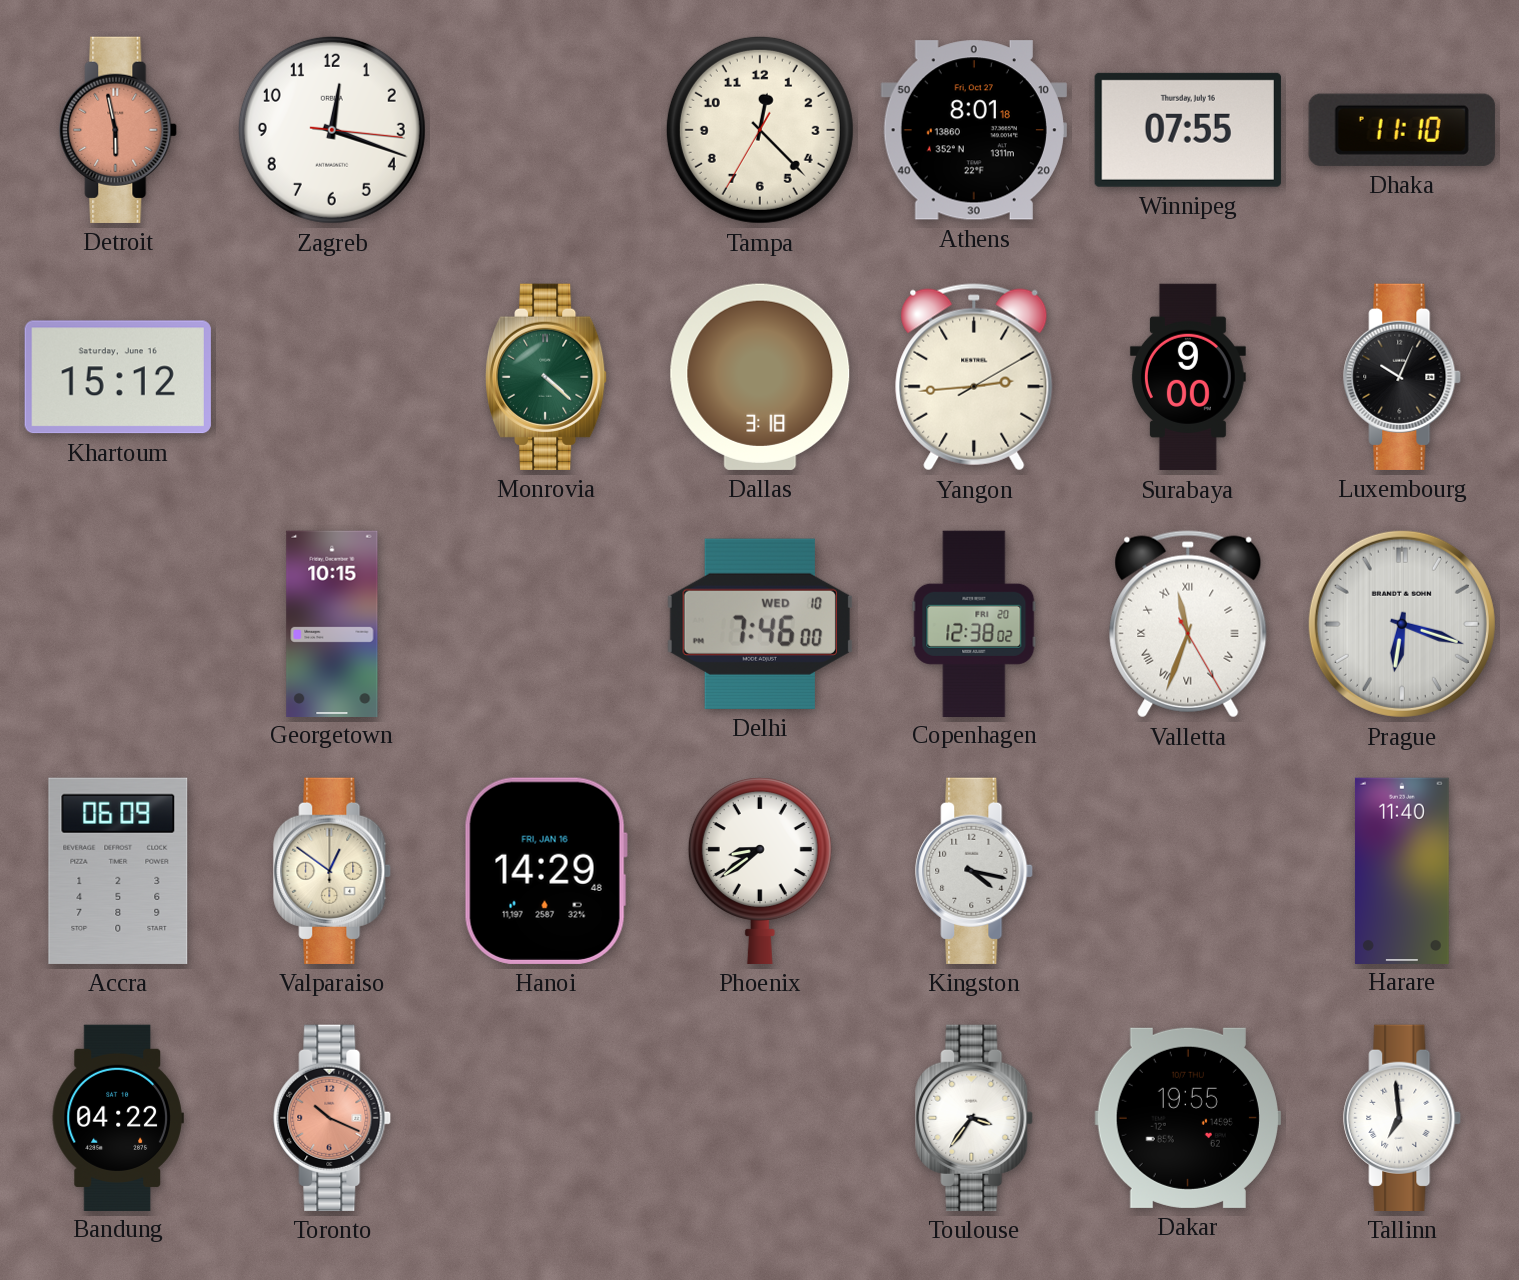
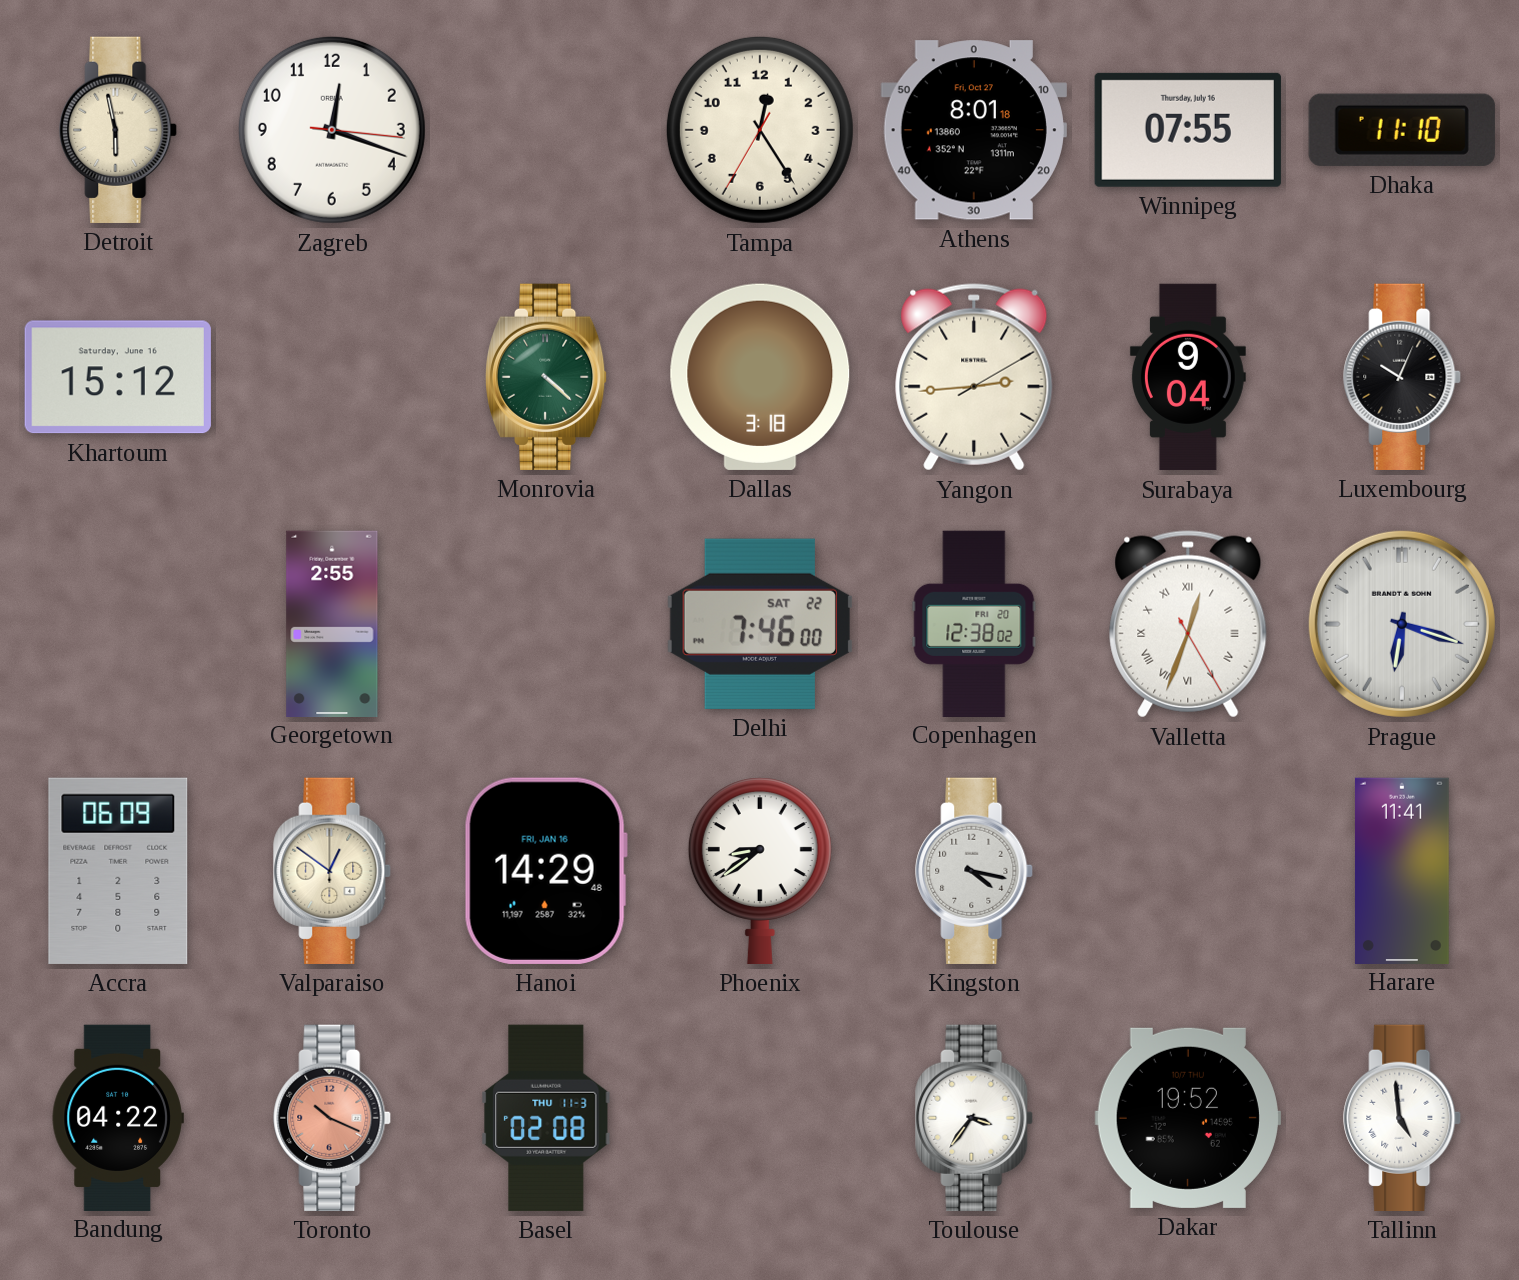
Detroit dial: salmon -> cream (119, 130)
Tampa: 12:22 -> 12:24 (760, 130)
Surabaya: 9:00 -> 9:04 (1188, 377)
Georgetown: 10:15 -> 2:55 (332, 623)
Delhi date: WED 10 -> SAT 22 (760, 624)
Valletta: 11:33 -> 12:33 (1188, 624)
Harare: 11:40 -> 11:41 (1402, 870)
Basel: none -> 02:08 (546, 1118)
Dakar: 19:55 -> 19:52 (1188, 1118)
Tallinn: 6:59 -> 4:59 (1403, 1118)
